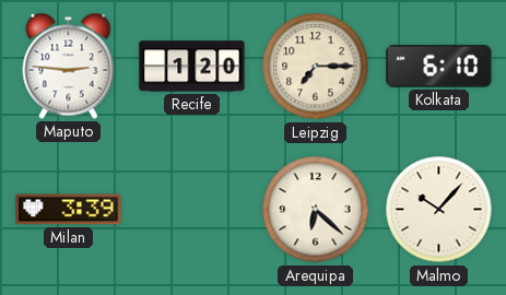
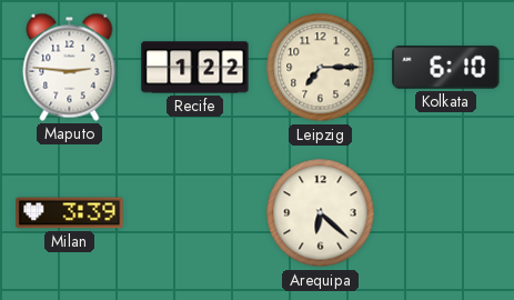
Recife: 1:20 -> 1:22 (195, 68)
Malmo: 10:07 -> none (439, 210)
